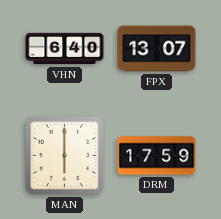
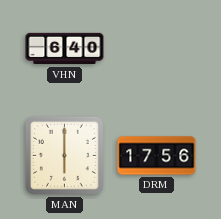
FPX: 13:07 -> none (157, 49)
DRM: 17:59 -> 17:56 (157, 156)
